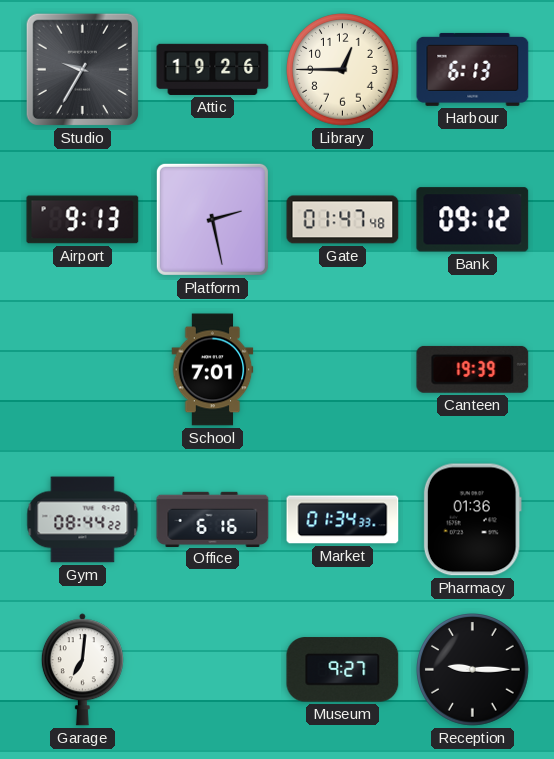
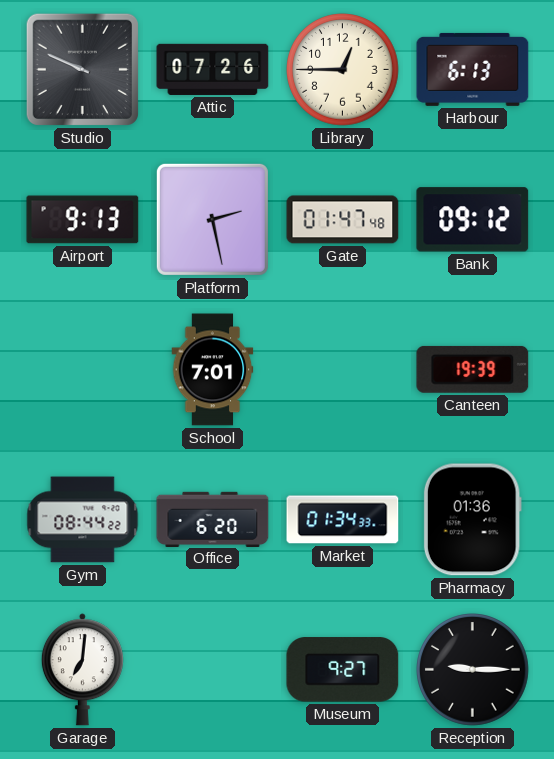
Studio: 9:35 -> 9:49 (82, 69)
Attic: 19:26 -> 07:26 (213, 69)
Office: 6:16 -> 6:20 (213, 519)
